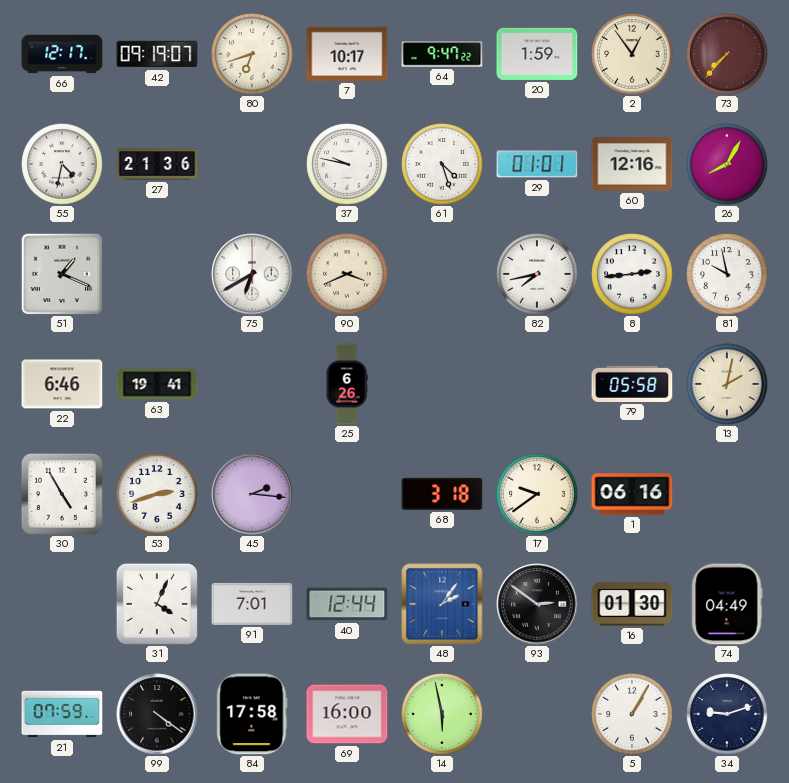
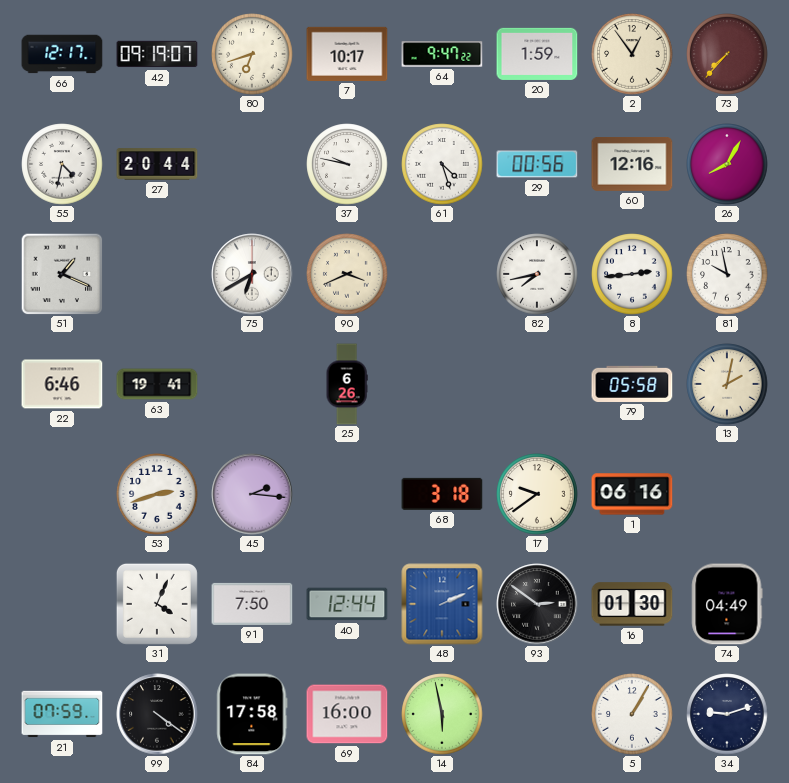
27: 21:36 -> 20:44 (157, 164)
29: 01:01 -> 00:56 (537, 164)
30: 4:55 -> none (62, 494)
91: 7:01 -> 7:50 (252, 604)
48: 2:06 -> 2:11 (442, 604)
